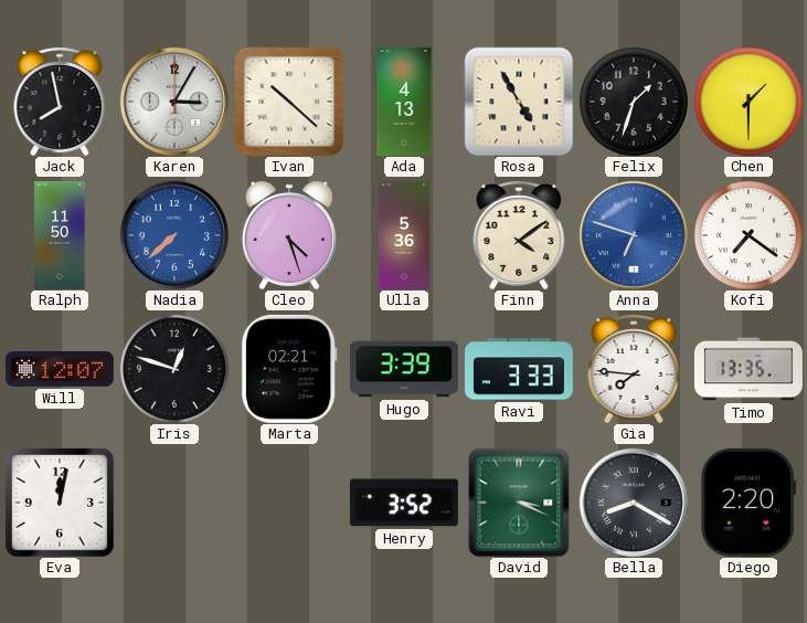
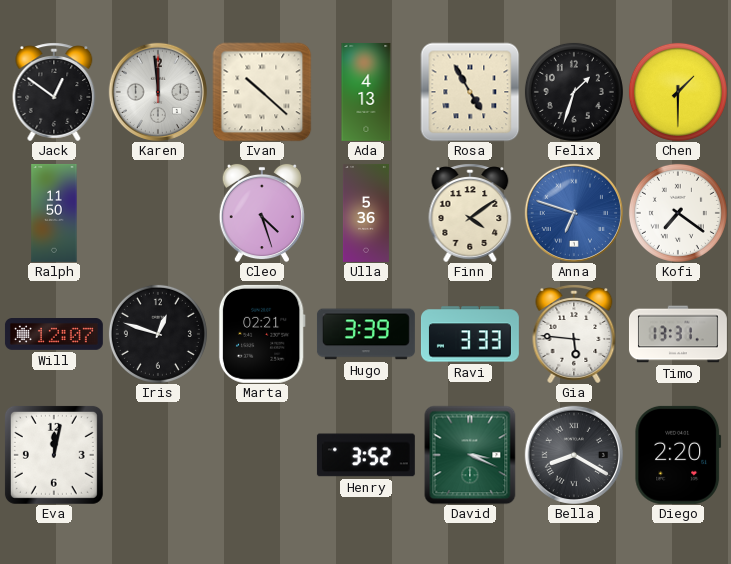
Jack: 7:58 -> 12:51 (54, 92)
Karen: 3:05 -> 11:59 (157, 91)
Nadia: 7:38 -> none (173, 234)
Gia: 7:46 -> 5:46 (574, 334)
Timo: 13:35 -> 13:31 (678, 334)
